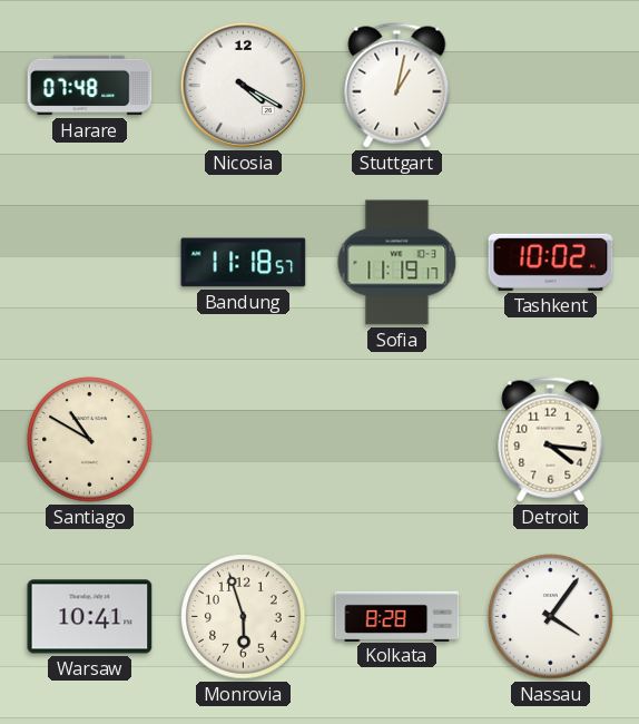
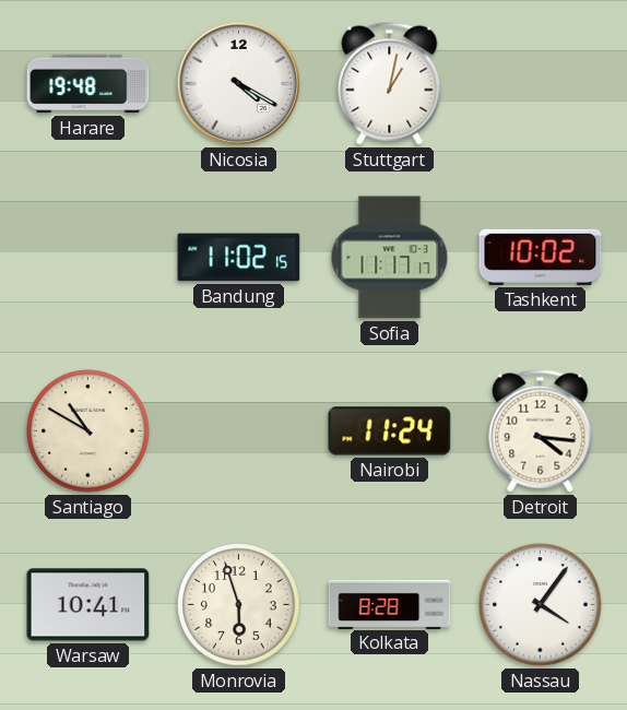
Harare: 07:48 -> 19:48 (88, 84)
Bandung: 11:18 -> 11:02 (239, 258)
Sofia: 11:19 -> 11:17 (390, 258)
Nairobi: none -> 11:24 (390, 431)
